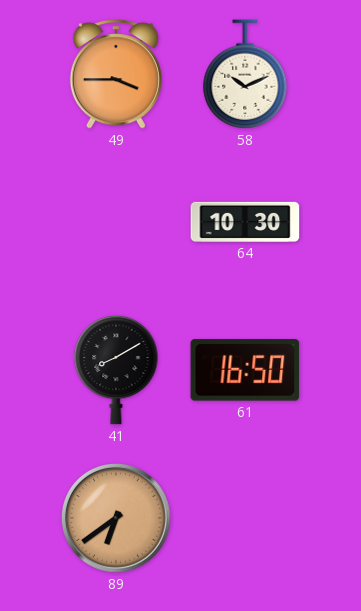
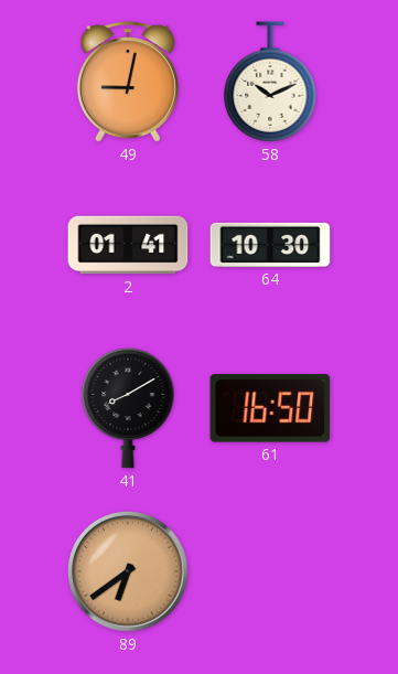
49: 3:45 -> 9:02 (128, 82)
2: none -> 01:41 (128, 245)
